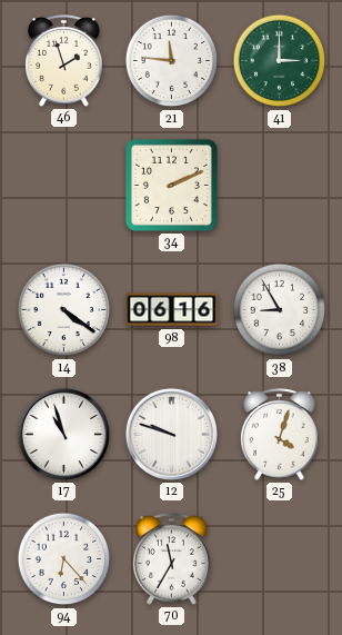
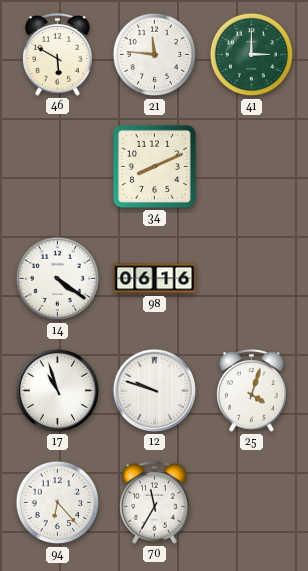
46: 1:57 -> 5:50 (58, 55)
34: 2:11 -> 8:11 (154, 166)
38: 8:55 -> none (280, 310)
